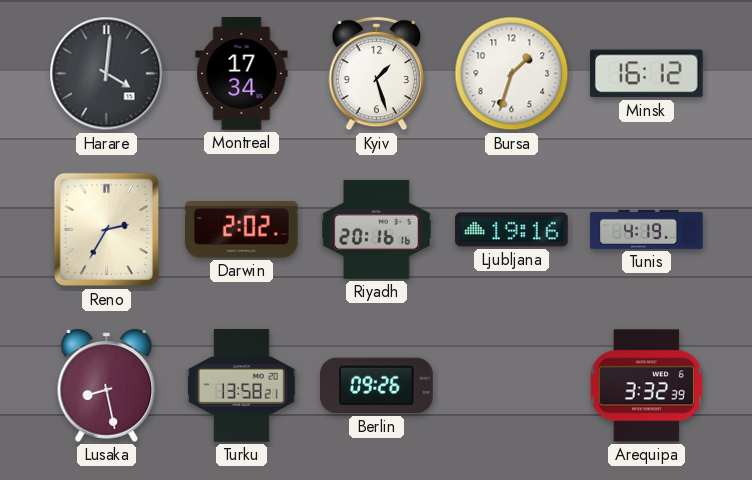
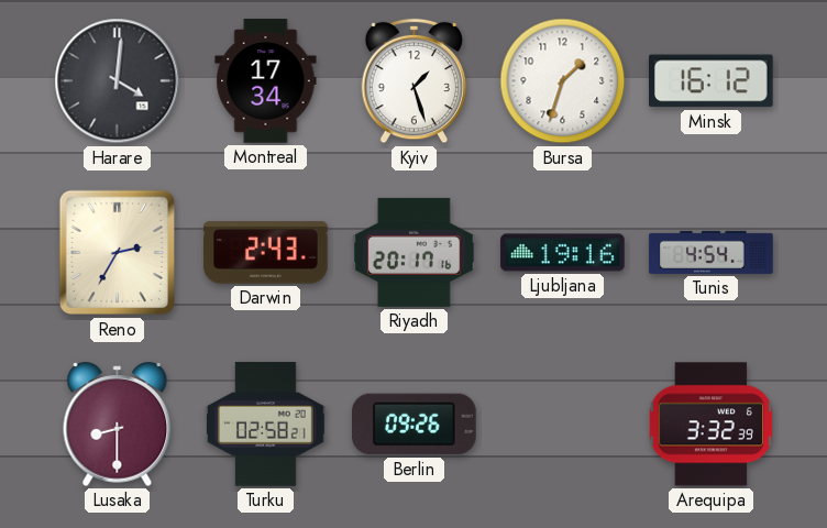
Darwin: 2:02 -> 2:43 (266, 253)
Riyadh: 20:16 -> 20:17 (415, 252)
Tunis: 4:19 -> 4:54 (712, 252)
Lusaka: 8:28 -> 8:30 (118, 424)
Turku: 13:58 -> 02:58 (266, 425)
